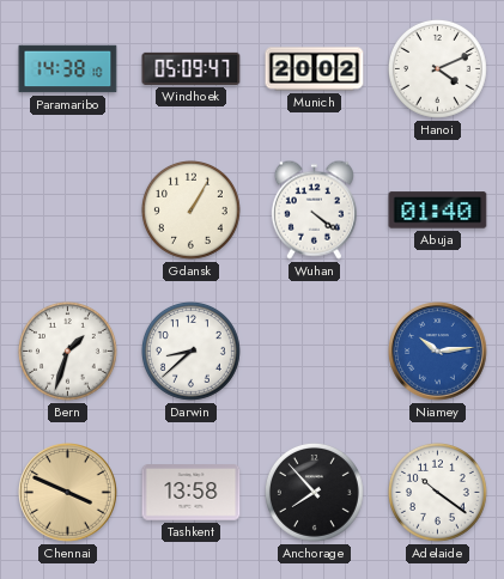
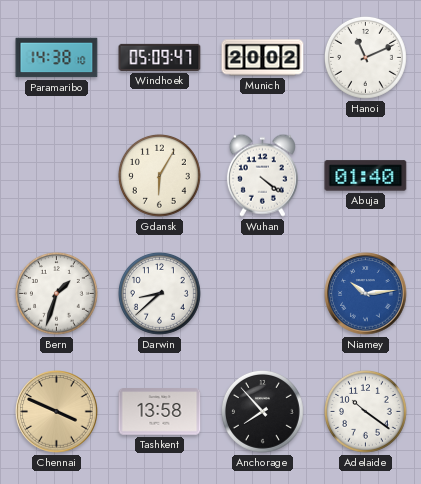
Hanoi: 4:11 -> 11:11 (365, 57)
Gdansk: 1:05 -> 6:05 (159, 175)
